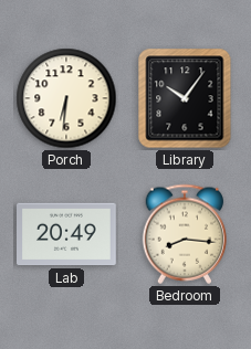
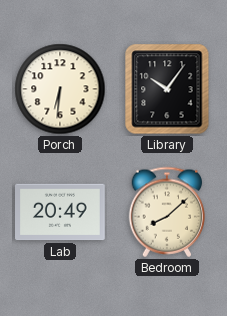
Bedroom: 8:16 -> 8:08 (167, 212)
